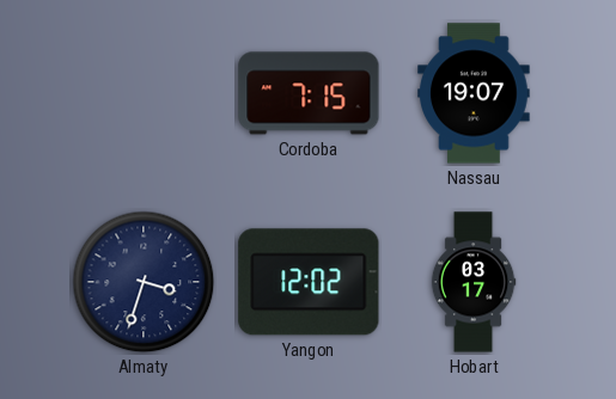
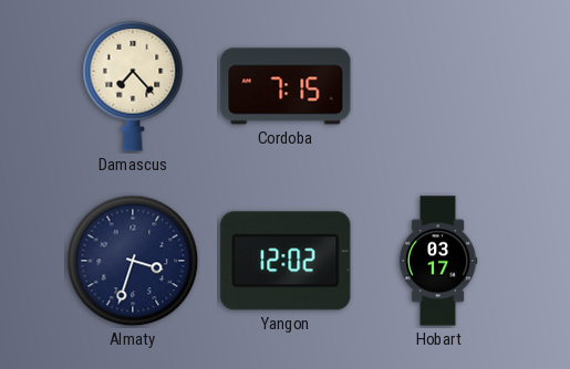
Damascus: none -> 7:23 (133, 86)
Nassau: 19:07 -> none (474, 93)
